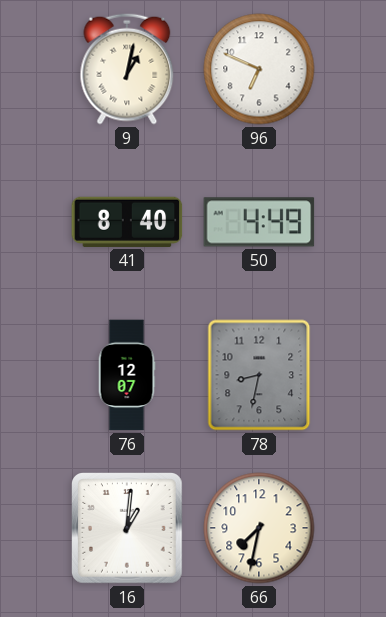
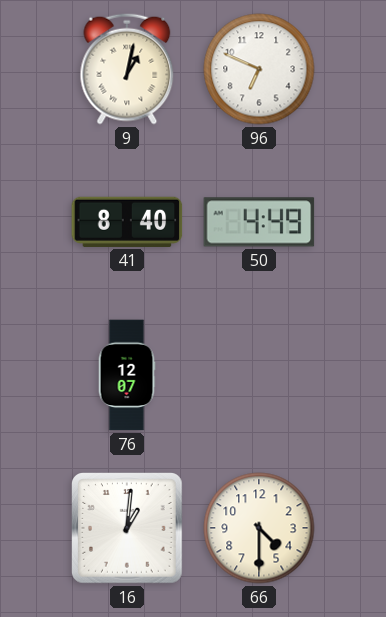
78: 8:32 -> none (259, 375)
66: 7:32 -> 4:30 (259, 528)
